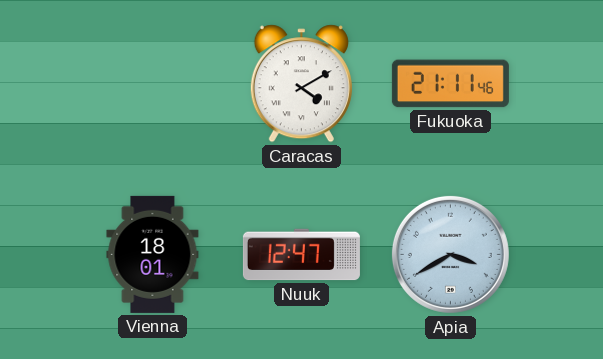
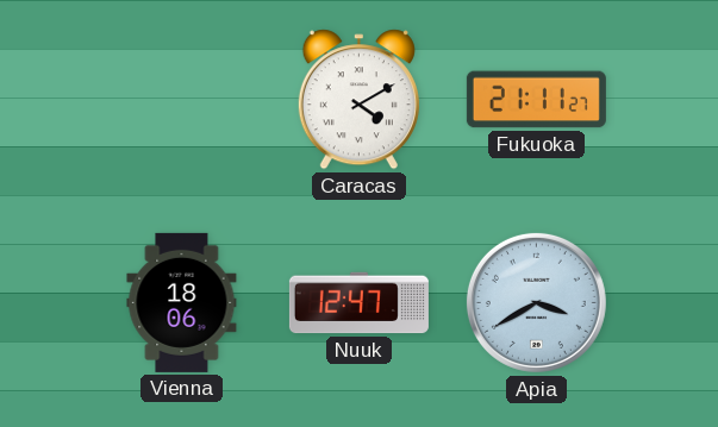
Fukuoka: 21:11:46 -> 21:11:27 (536, 100)
Vienna: 18:01 -> 18:06 (182, 302)
